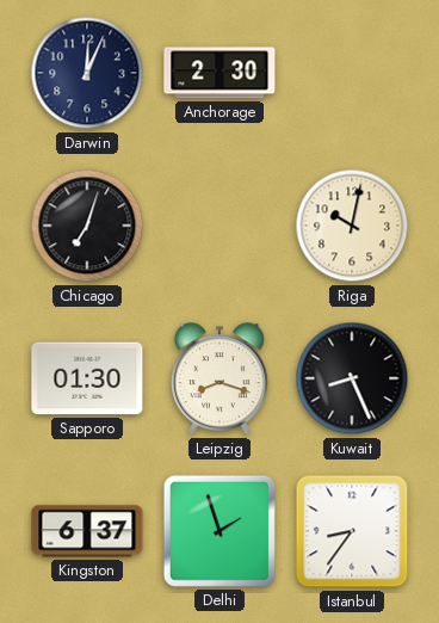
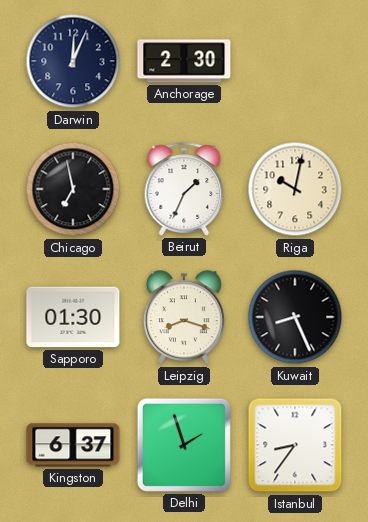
Chicago: 7:03 -> 6:58 (73, 189)
Beirut: none -> 1:34 (184, 189)
